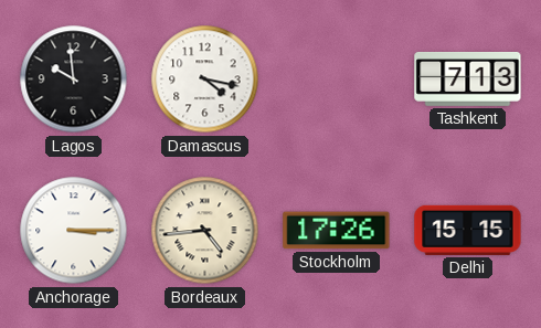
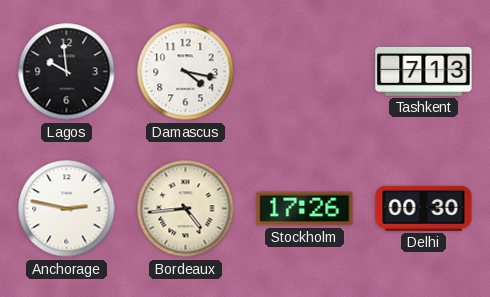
Anchorage: 3:15 -> 2:47 (67, 209)
Delhi: 15:15 -> 00:30 (424, 208)
